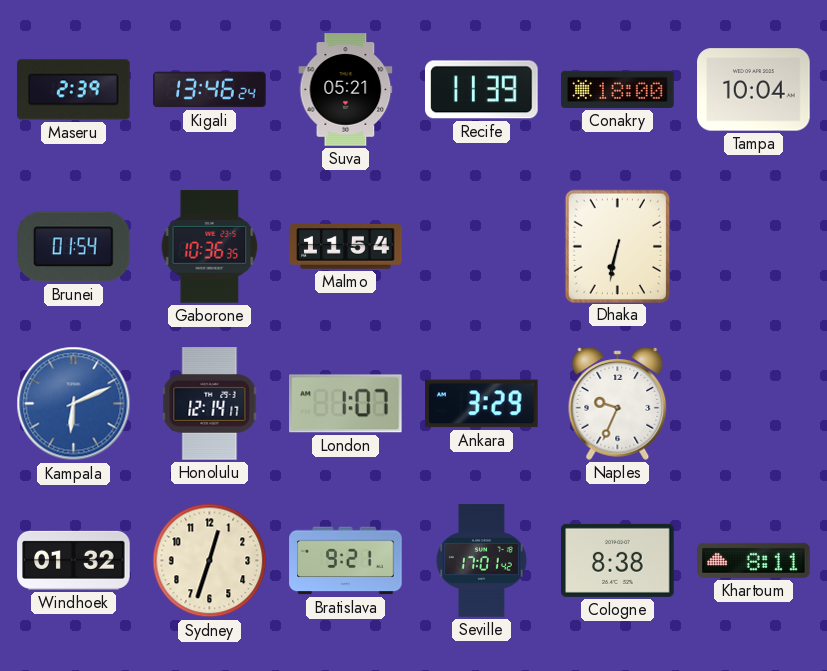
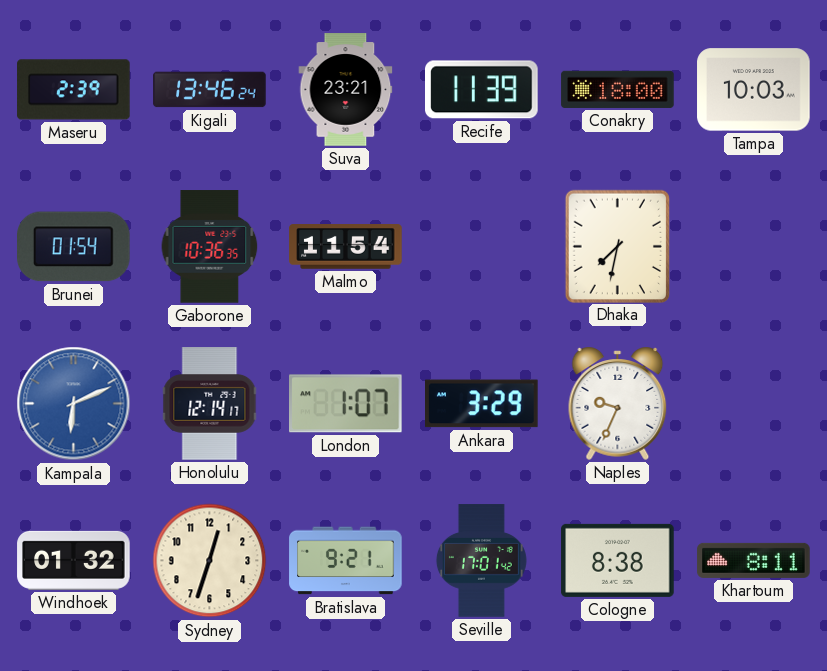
Suva: 05:21 -> 23:21 (346, 90)
Tampa: 10:04 -> 10:03 (754, 90)
Dhaka: 6:32 -> 7:32 (617, 246)
